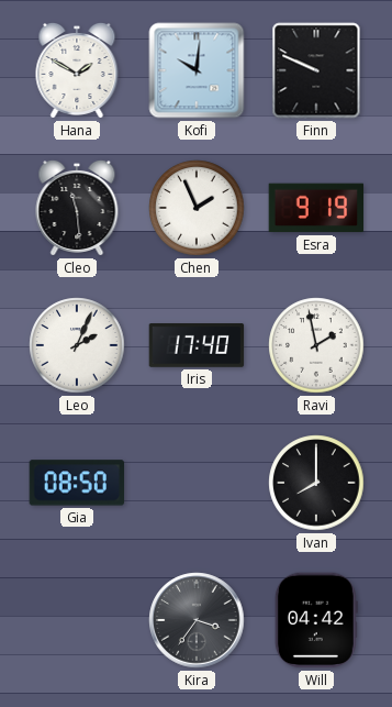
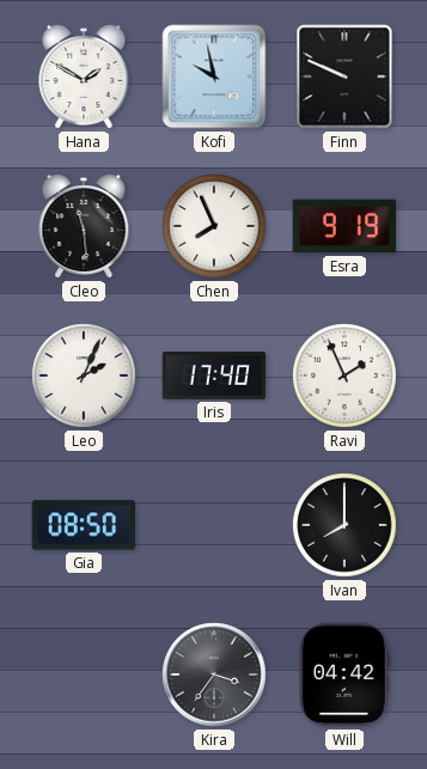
Kofi: 10:01 -> 9:58 (214, 77)
Chen: 1:56 -> 7:56 (214, 226)
Ravi: 1:58 -> 1:56 (344, 376)
